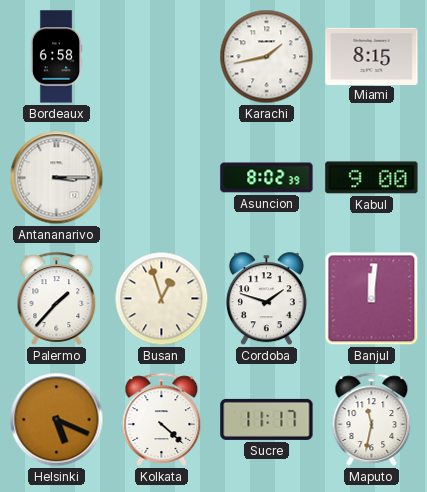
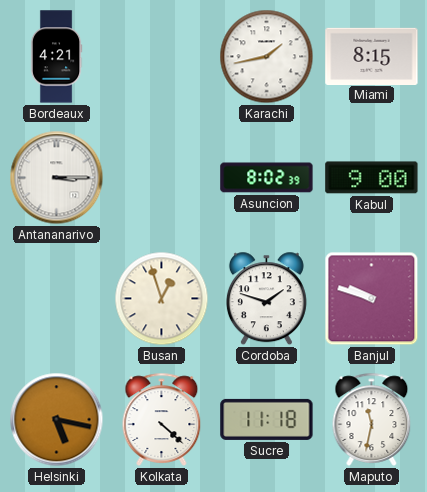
Bordeaux: 6:58 -> 4:21 (56, 57)
Palermo: 1:37 -> none (57, 298)
Banjul: 12:01 -> 9:48 (372, 299)
Helsinki: 5:19 -> 5:17 (57, 420)
Sucre: 11:17 -> 11:18 (267, 419)
